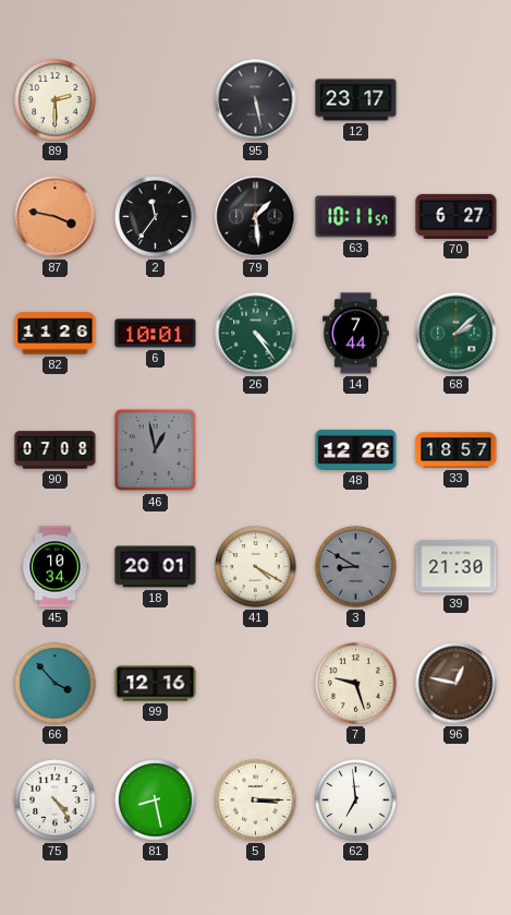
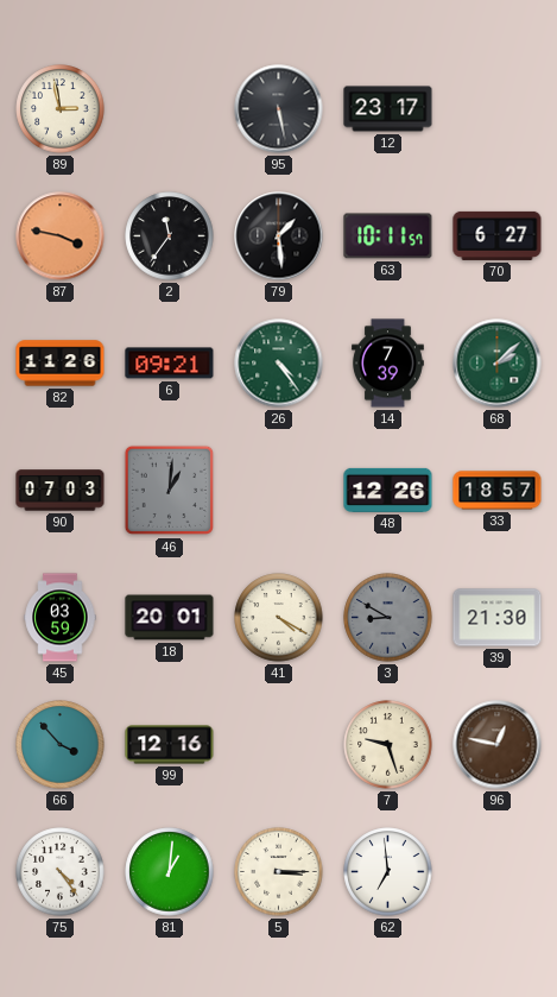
89: 2:30 -> 2:58 (61, 109)
6: 10:01 -> 09:21 (170, 364)
14: 7:44 -> 7:39 (388, 364)
90: 07:08 -> 07:03 (61, 491)
46: 12:58 -> 1:01 (170, 491)
45: 10:34 -> 03:59 (61, 618)
81: 8:28 -> 1:01 (170, 872)
